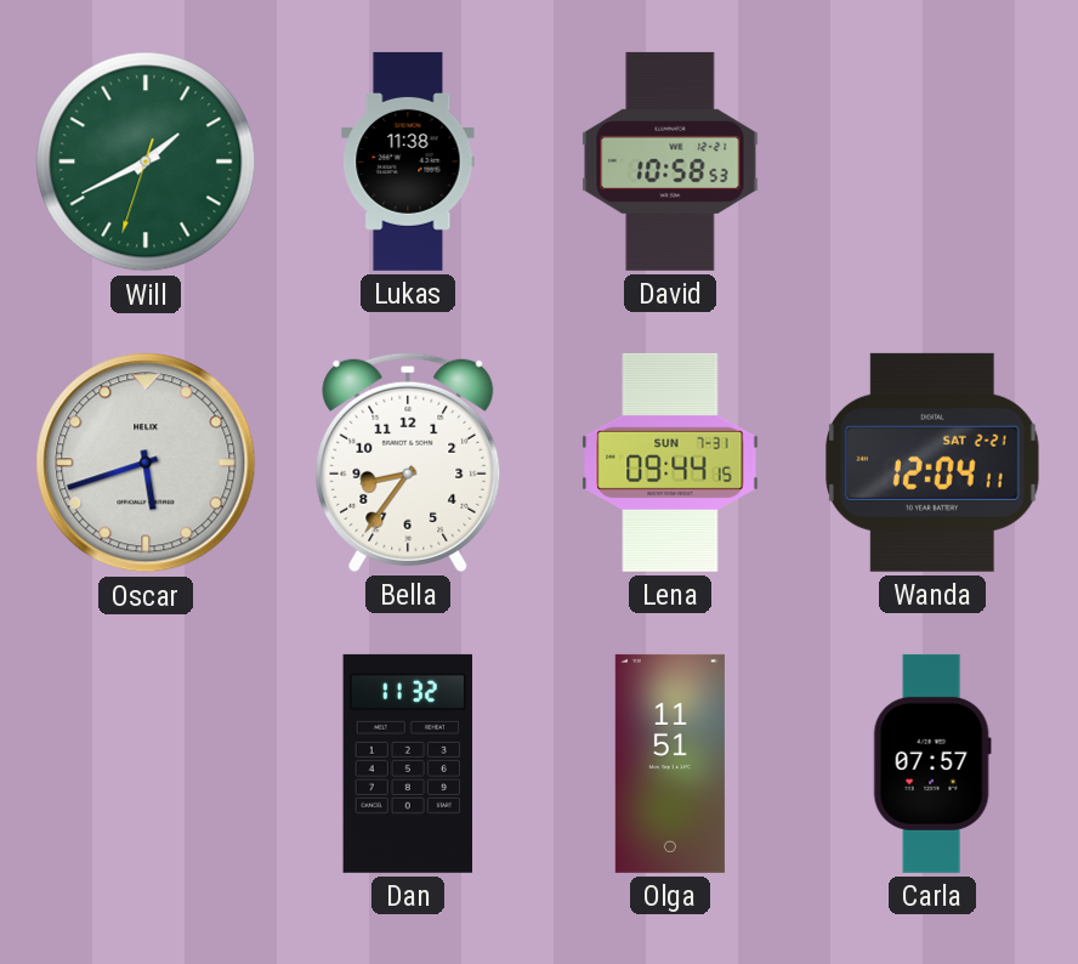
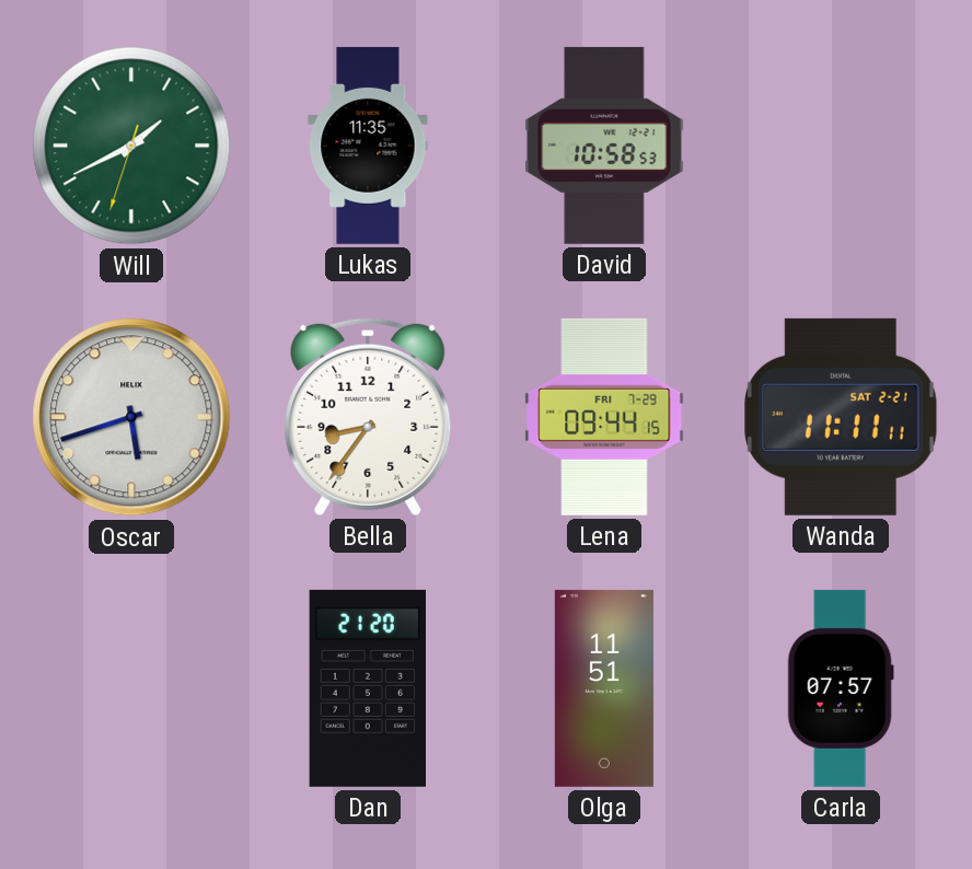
Lukas: 11:38 -> 11:35 (368, 146)
Lena date: SUN 7-31 -> FRI 7-29 (604, 417)
Wanda: 12:04 -> 11:11 (841, 417)
Dan: 11:32 -> 21:20 (367, 688)
